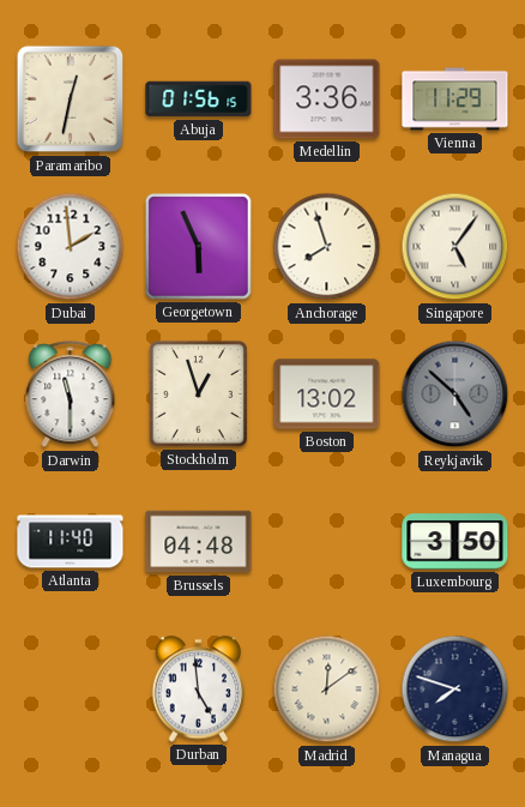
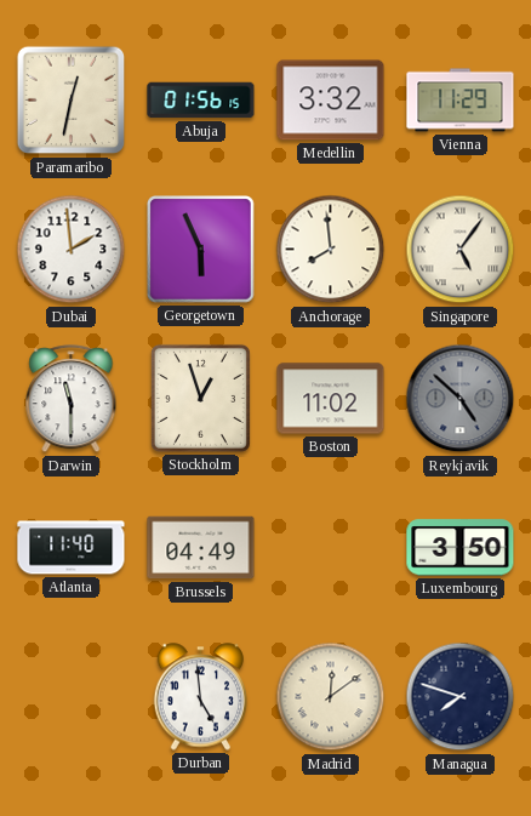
Medellin: 3:36 -> 3:32 (331, 101)
Anchorage: 7:57 -> 7:59 (331, 250)
Boston: 13:02 -> 11:02 (331, 399)
Brussels: 04:48 -> 04:49 (201, 548)
